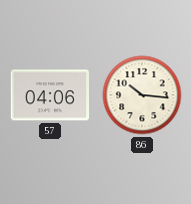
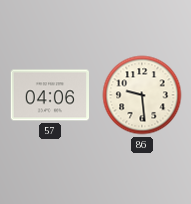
86: 10:16 -> 9:29 (142, 95)
